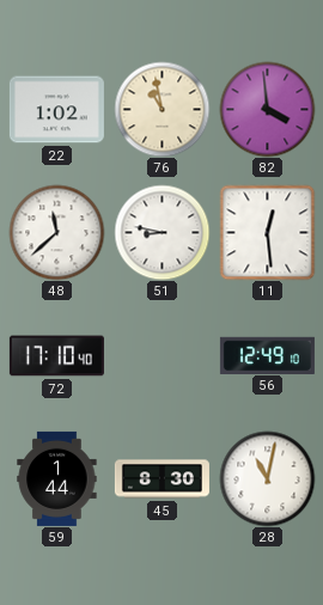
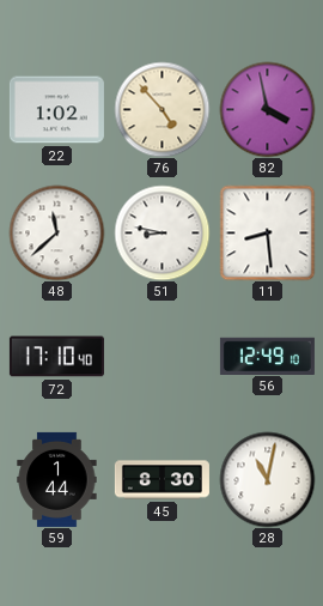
76: 10:58 -> 4:53 (161, 109)
82: 3:59 -> 3:58 (267, 109)
11: 12:29 -> 8:29 (267, 232)
